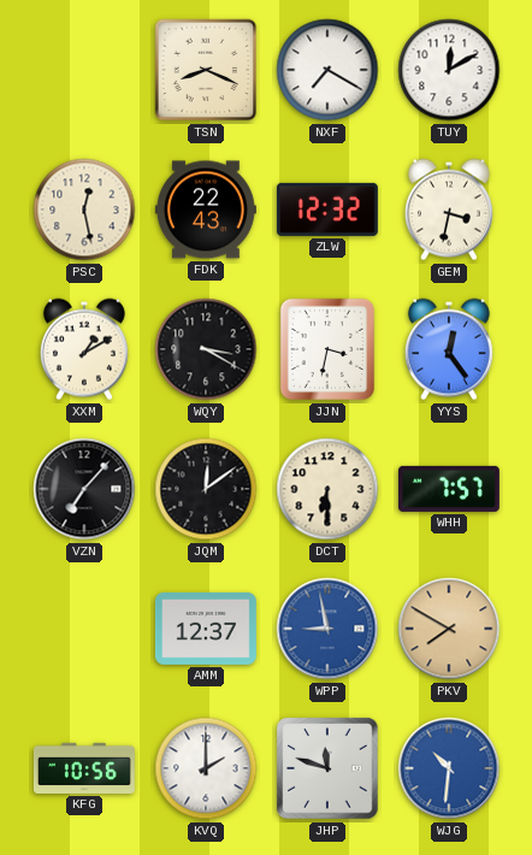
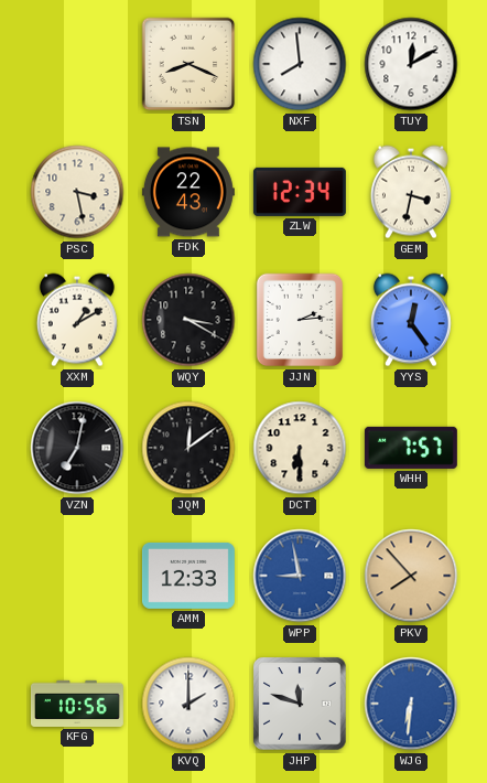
NXF: 7:20 -> 7:59 (300, 64)
PSC: 12:28 -> 3:28 (77, 192)
ZLW: 12:32 -> 12:34 (300, 192)
JJN: 3:32 -> 2:14 (299, 320)
VZN: 7:07 -> 7:02 (77, 448)
AMM: 12:37 -> 12:33 (188, 576)
PKV: 7:50 -> 7:53 (411, 576)
WJG: 10:31 -> 6:31 (411, 704)
